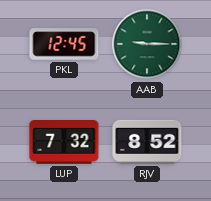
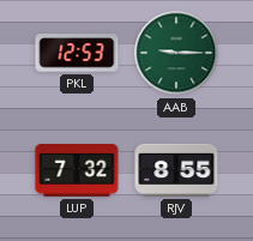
PKL: 12:45 -> 12:53 (77, 53)
RJV: 8:52 -> 8:55 (176, 170)
